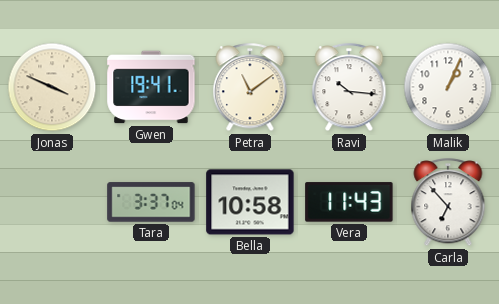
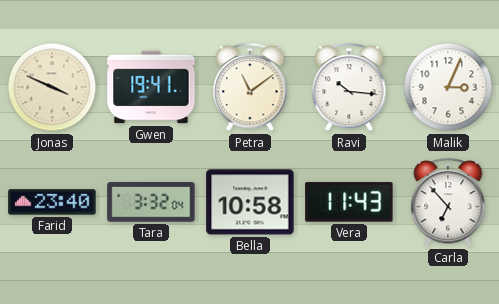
Malik: 1:04 -> 3:04 (448, 87)
Farid: none -> 23:40 (52, 202)
Tara: 3:37 -> 3:32 (151, 202)
